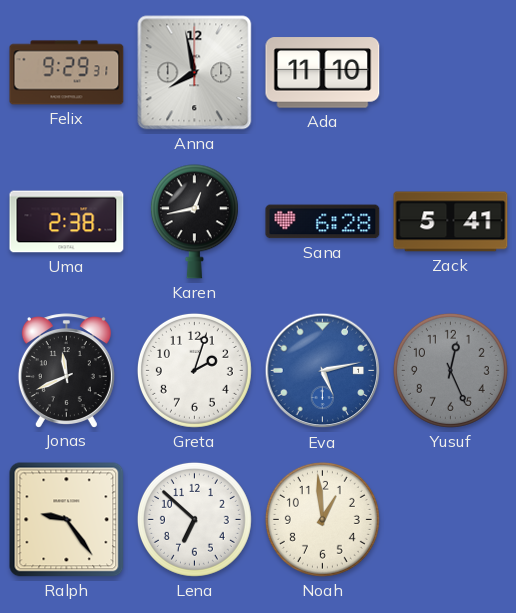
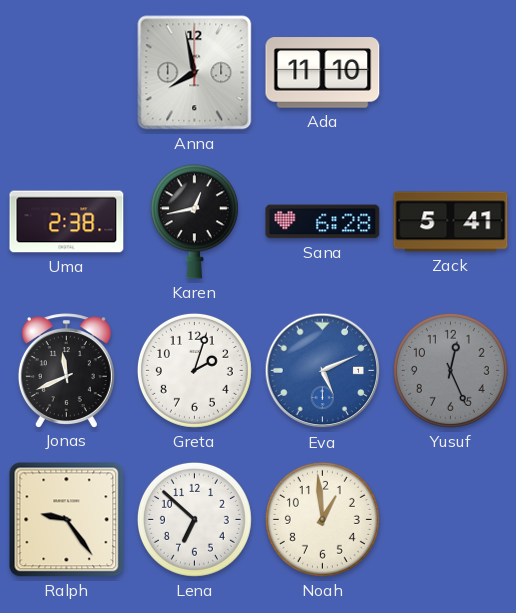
Felix: 9:29 -> none (67, 73)
Eva: 5:13 -> 5:11 (323, 371)
